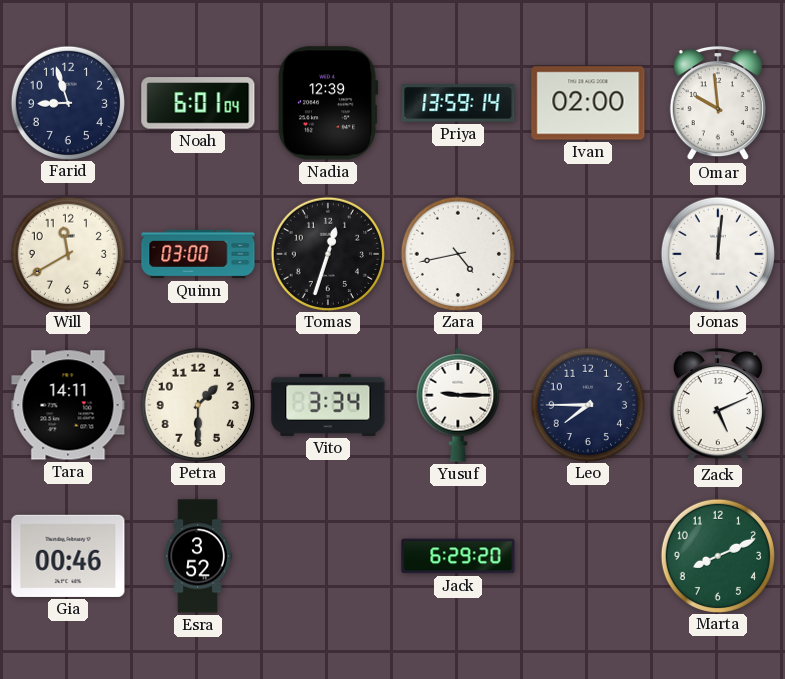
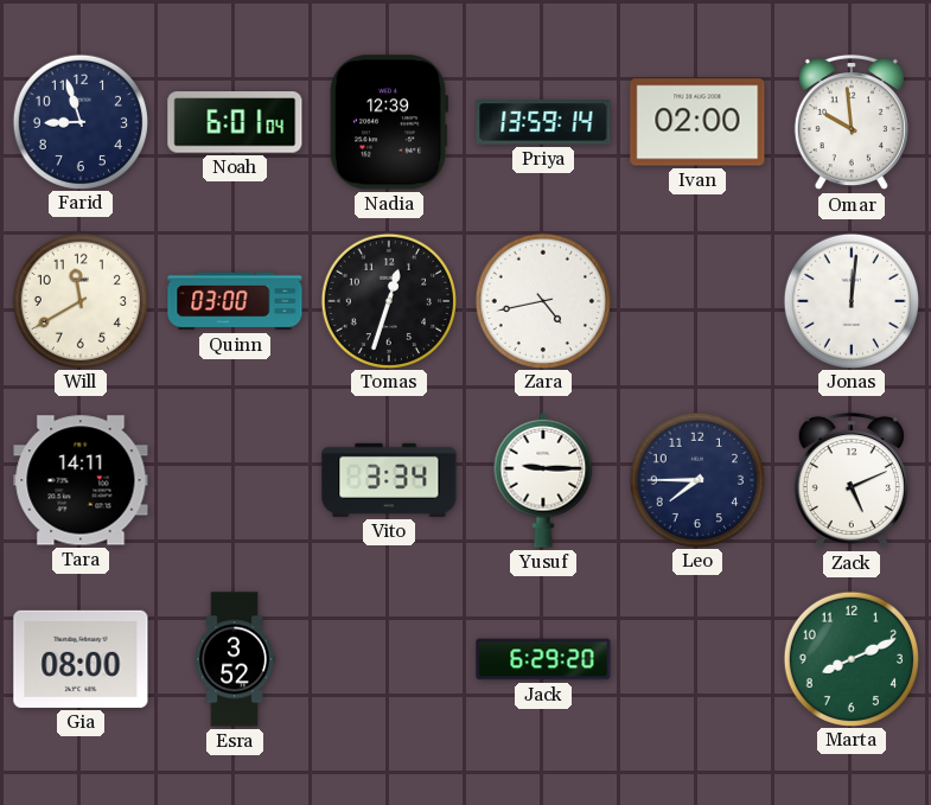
Petra: 1:30 -> none (197, 404)
Gia: 00:46 -> 08:00 (81, 659)
